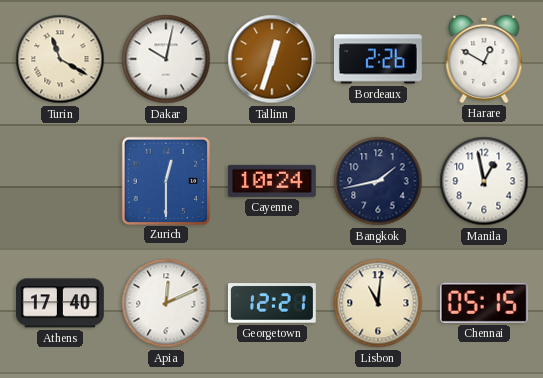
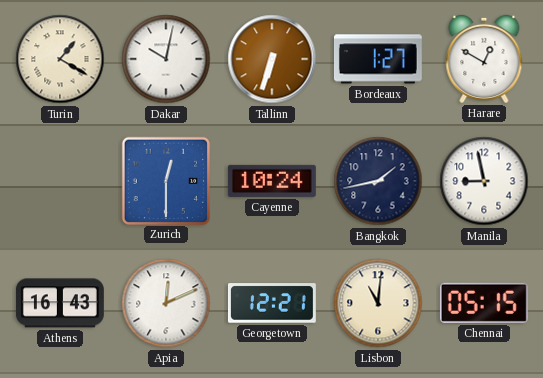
Turin: 11:20 -> 1:20 (60, 59)
Tallinn: 12:33 -> 6:33 (272, 59)
Bordeaux: 2:26 -> 1:27 (378, 59)
Manila: 12:58 -> 8:58 (484, 181)
Athens: 17:40 -> 16:43 (60, 303)
